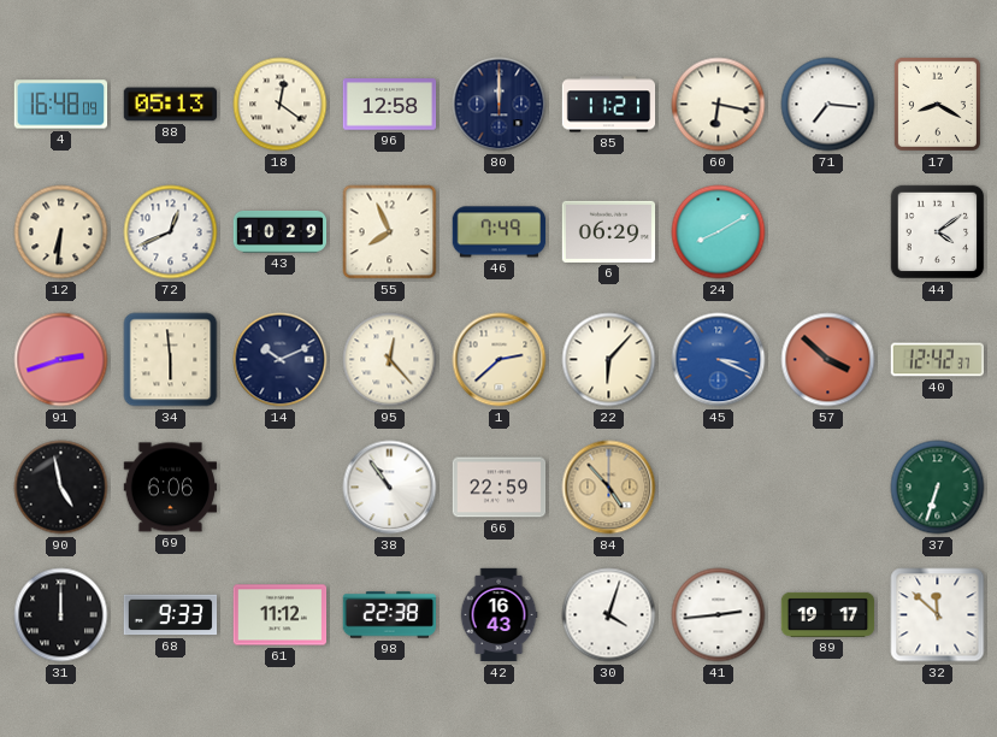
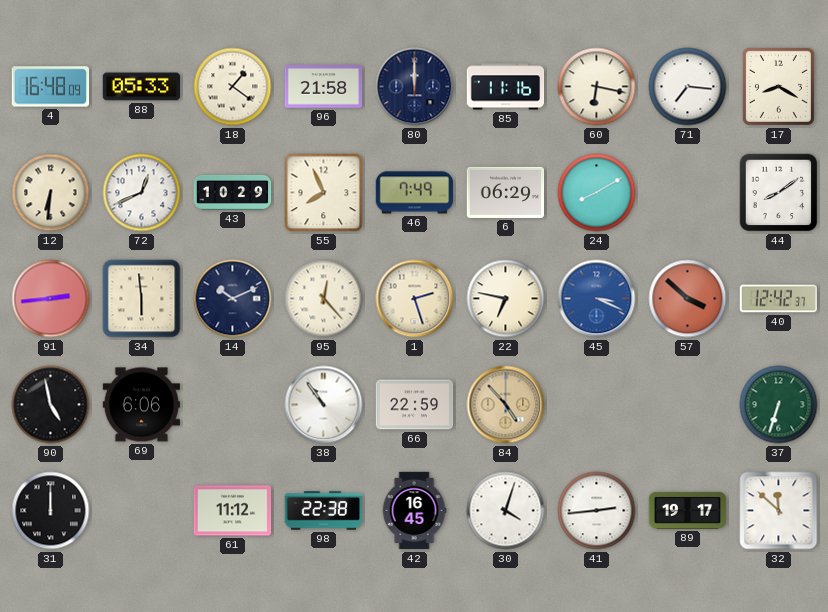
88: 05:13 -> 05:33 (142, 87)
18: 12:21 -> 1:21 (233, 87)
96: 12:58 -> 21:58 (324, 87)
85: 11:21 -> 11:16 (506, 87)
44: 4:09 -> 8:09 (779, 193)
91: 2:42 -> 2:44 (51, 299)
1: 2:38 -> 2:27 (415, 299)
22: 6:07 -> 6:47 (506, 299)
68: 9:33 -> none (171, 615)
42: 16:43 -> 16:45 (414, 511)
